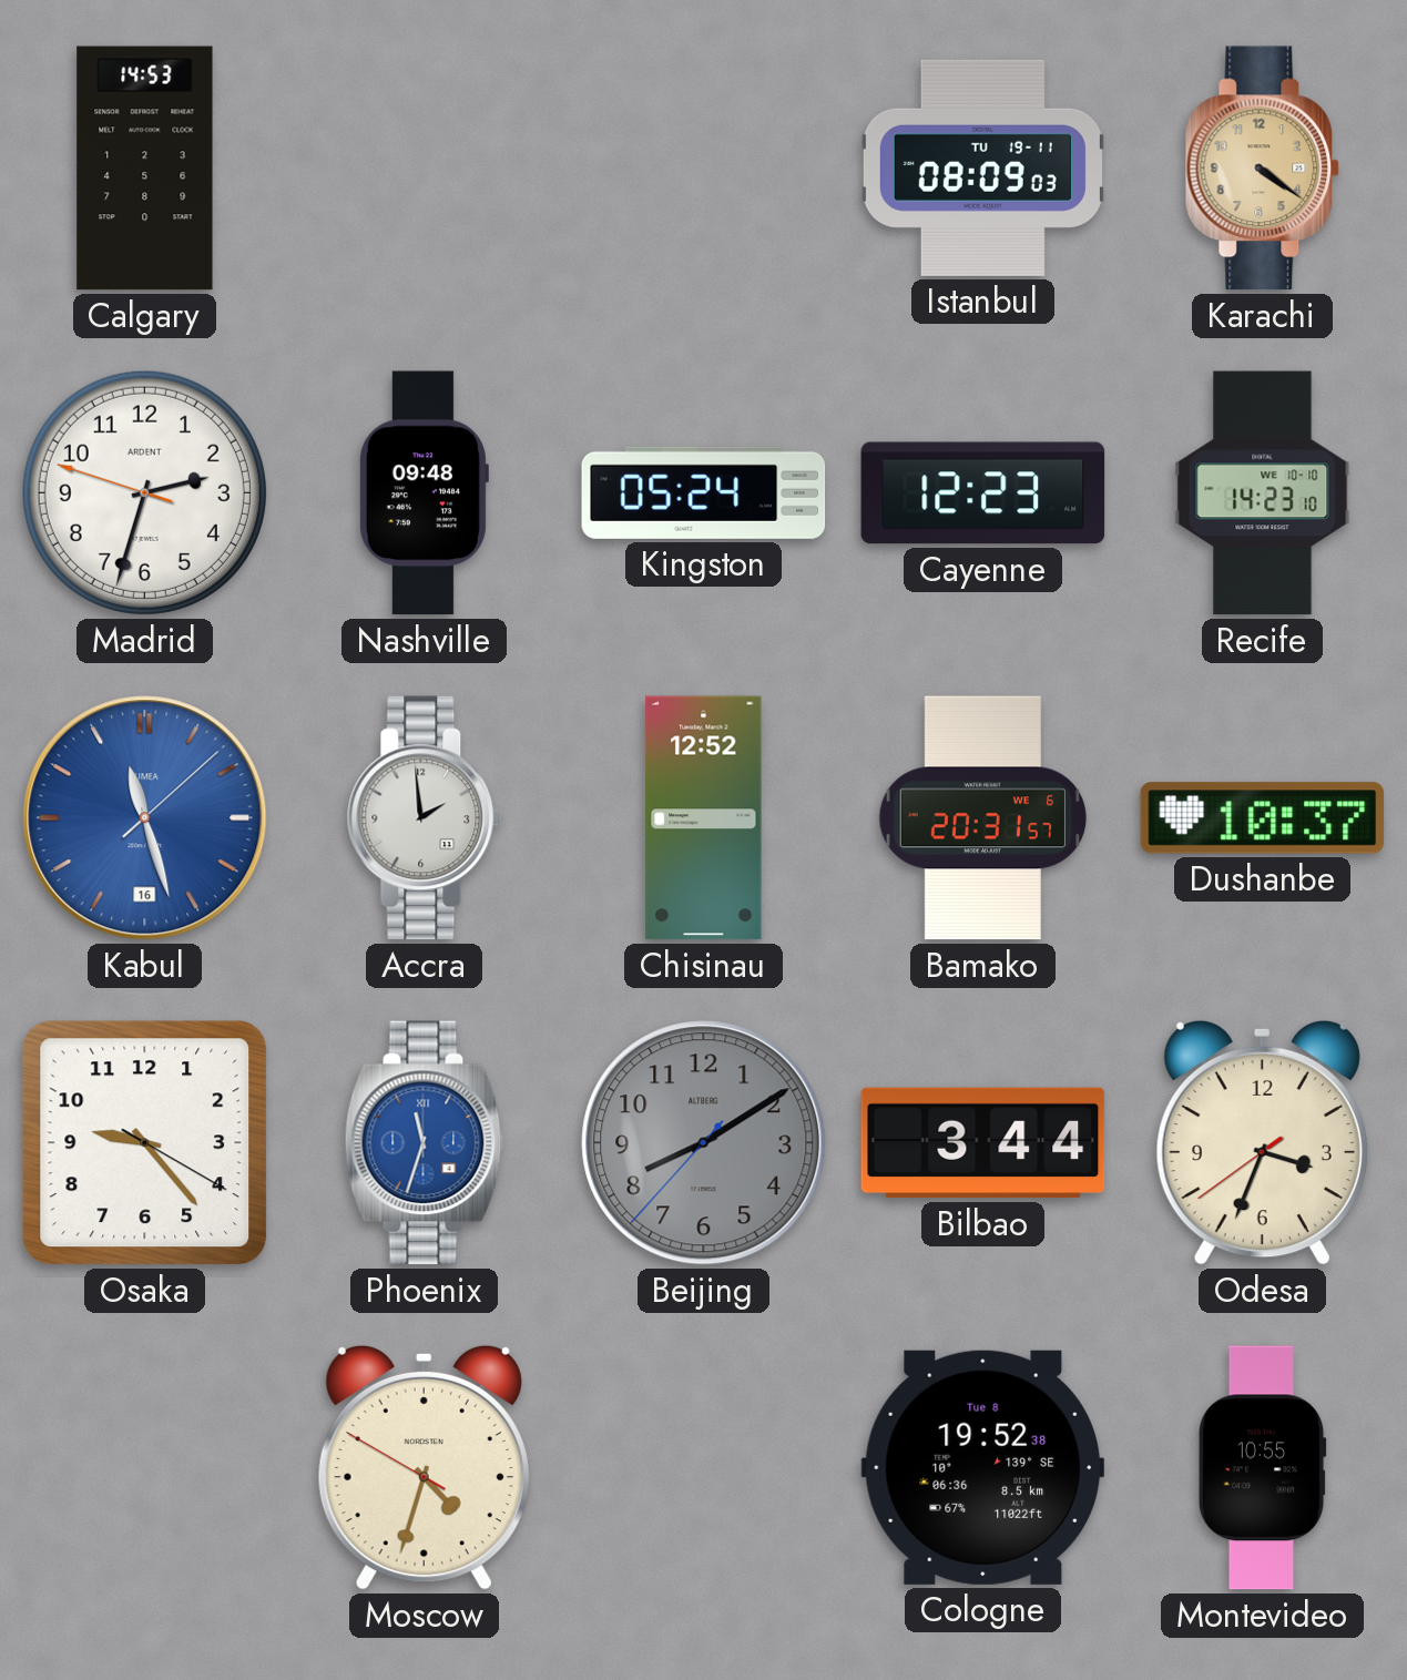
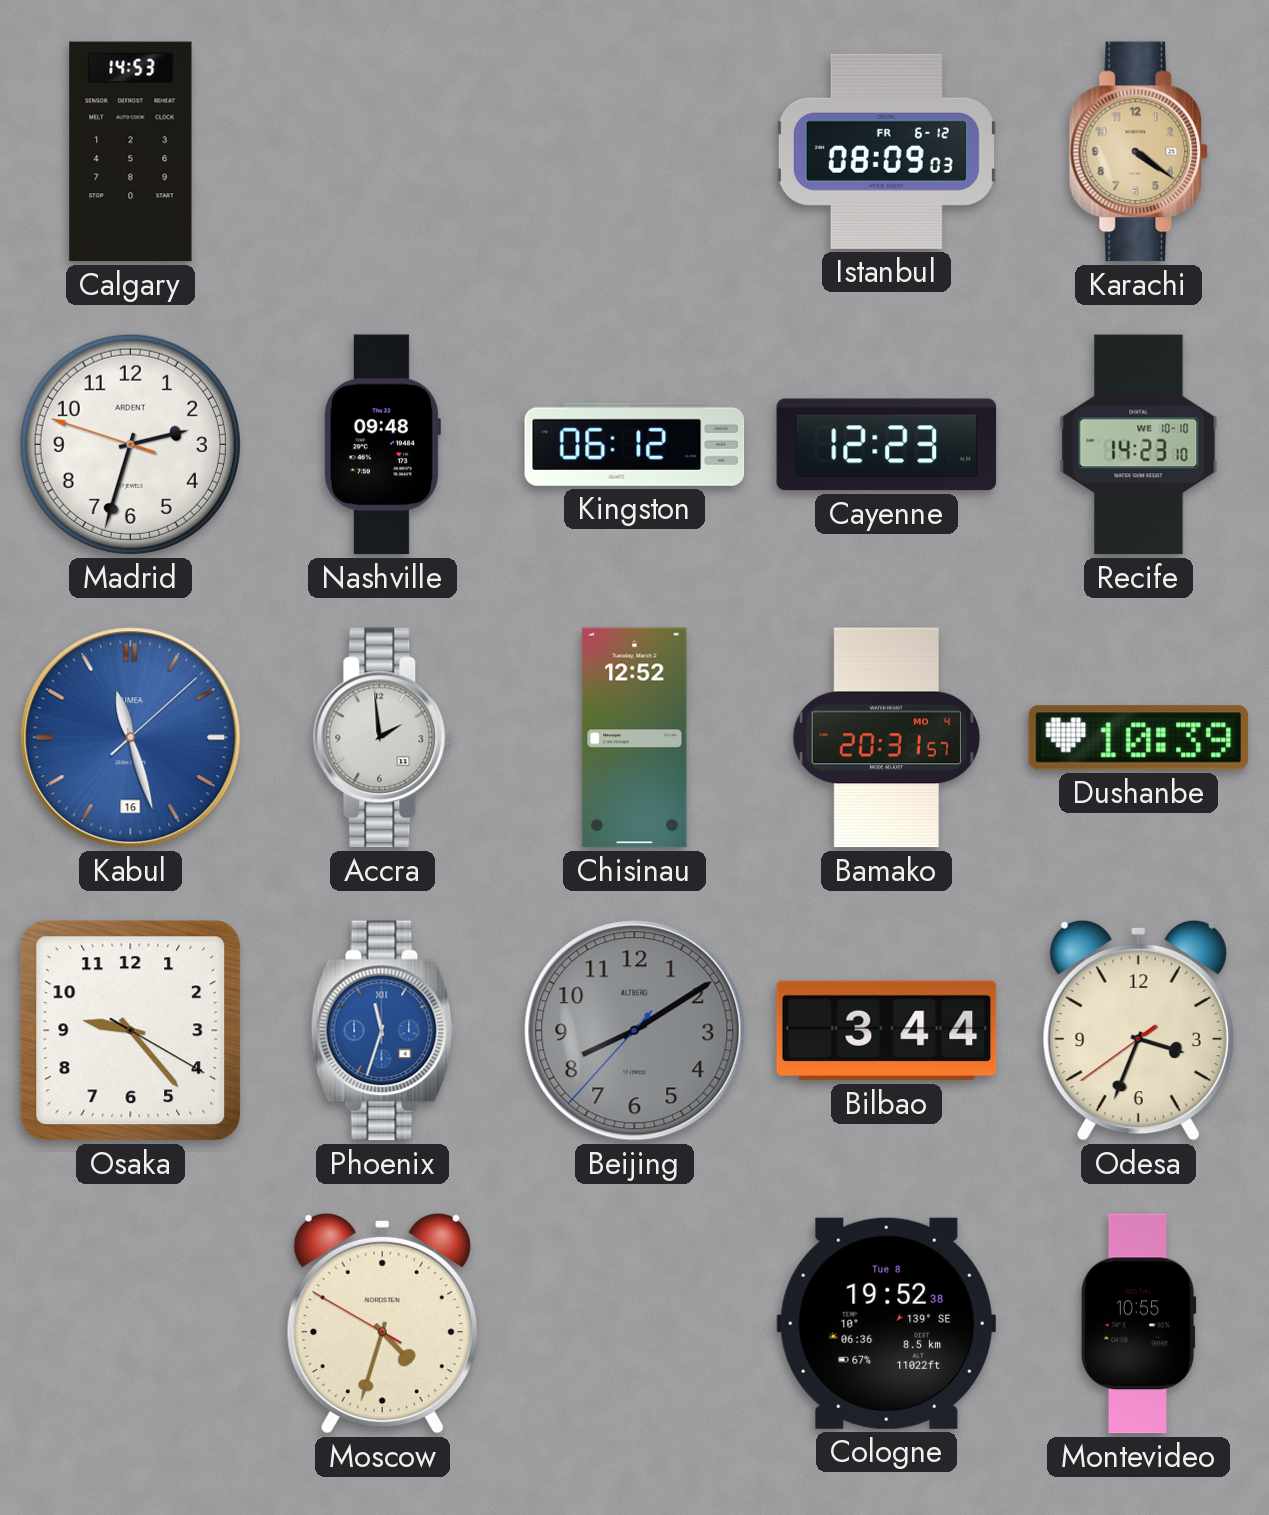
Istanbul date: TU 19-11 -> FR 6-12 (886, 151)
Kingston: 05:24 -> 06:12 (635, 444)
Bamako date: WE 6 -> MO 4 (886, 738)
Dushanbe: 10:37 -> 10:39 (1139, 738)
